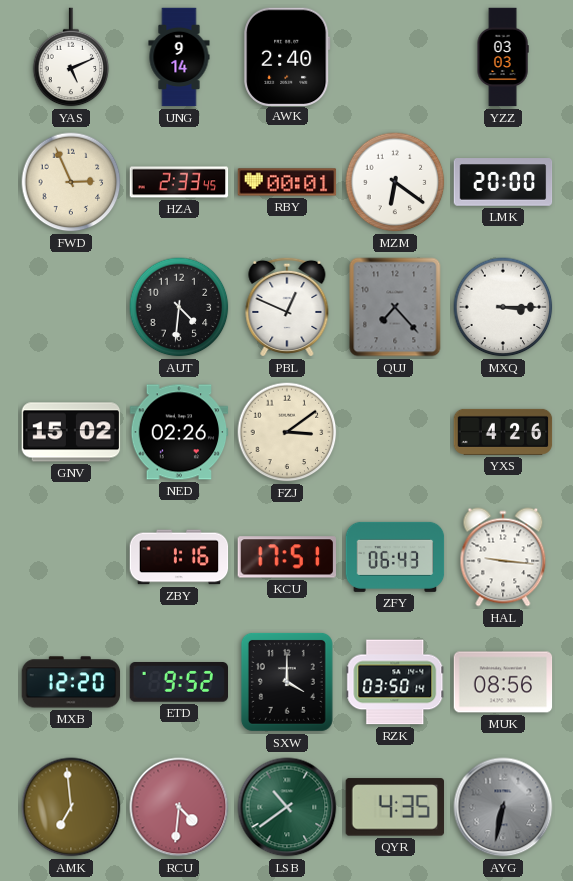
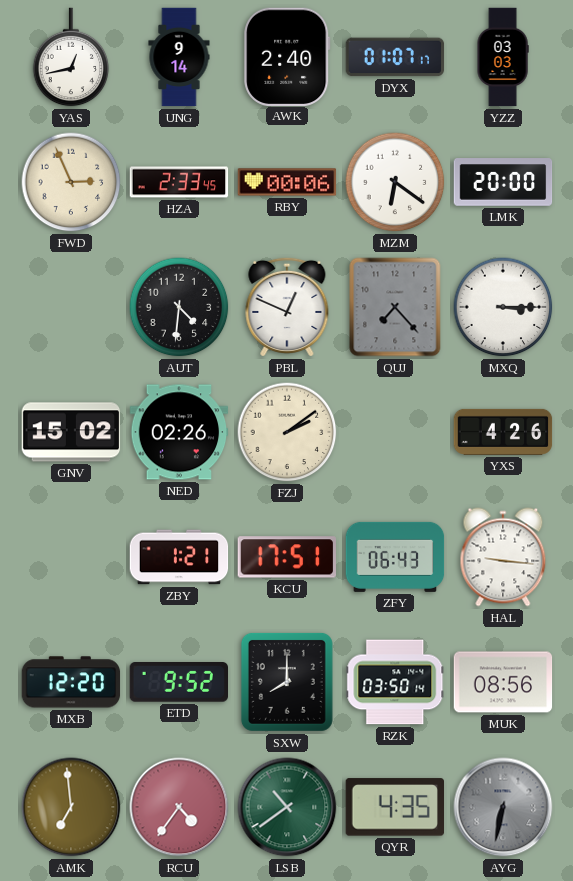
YAS: 5:11 -> 12:43 (71, 57)
DYX: none -> 01:07 (395, 57)
RBY: 00:01 -> 00:06 (287, 182)
FZJ: 3:09 -> 2:09 (287, 432)
ZBY: 1:16 -> 1:21 (179, 557)
SXW: 4:00 -> 8:00 (287, 682)
RCU: 4:31 -> 4:36 (179, 807)
